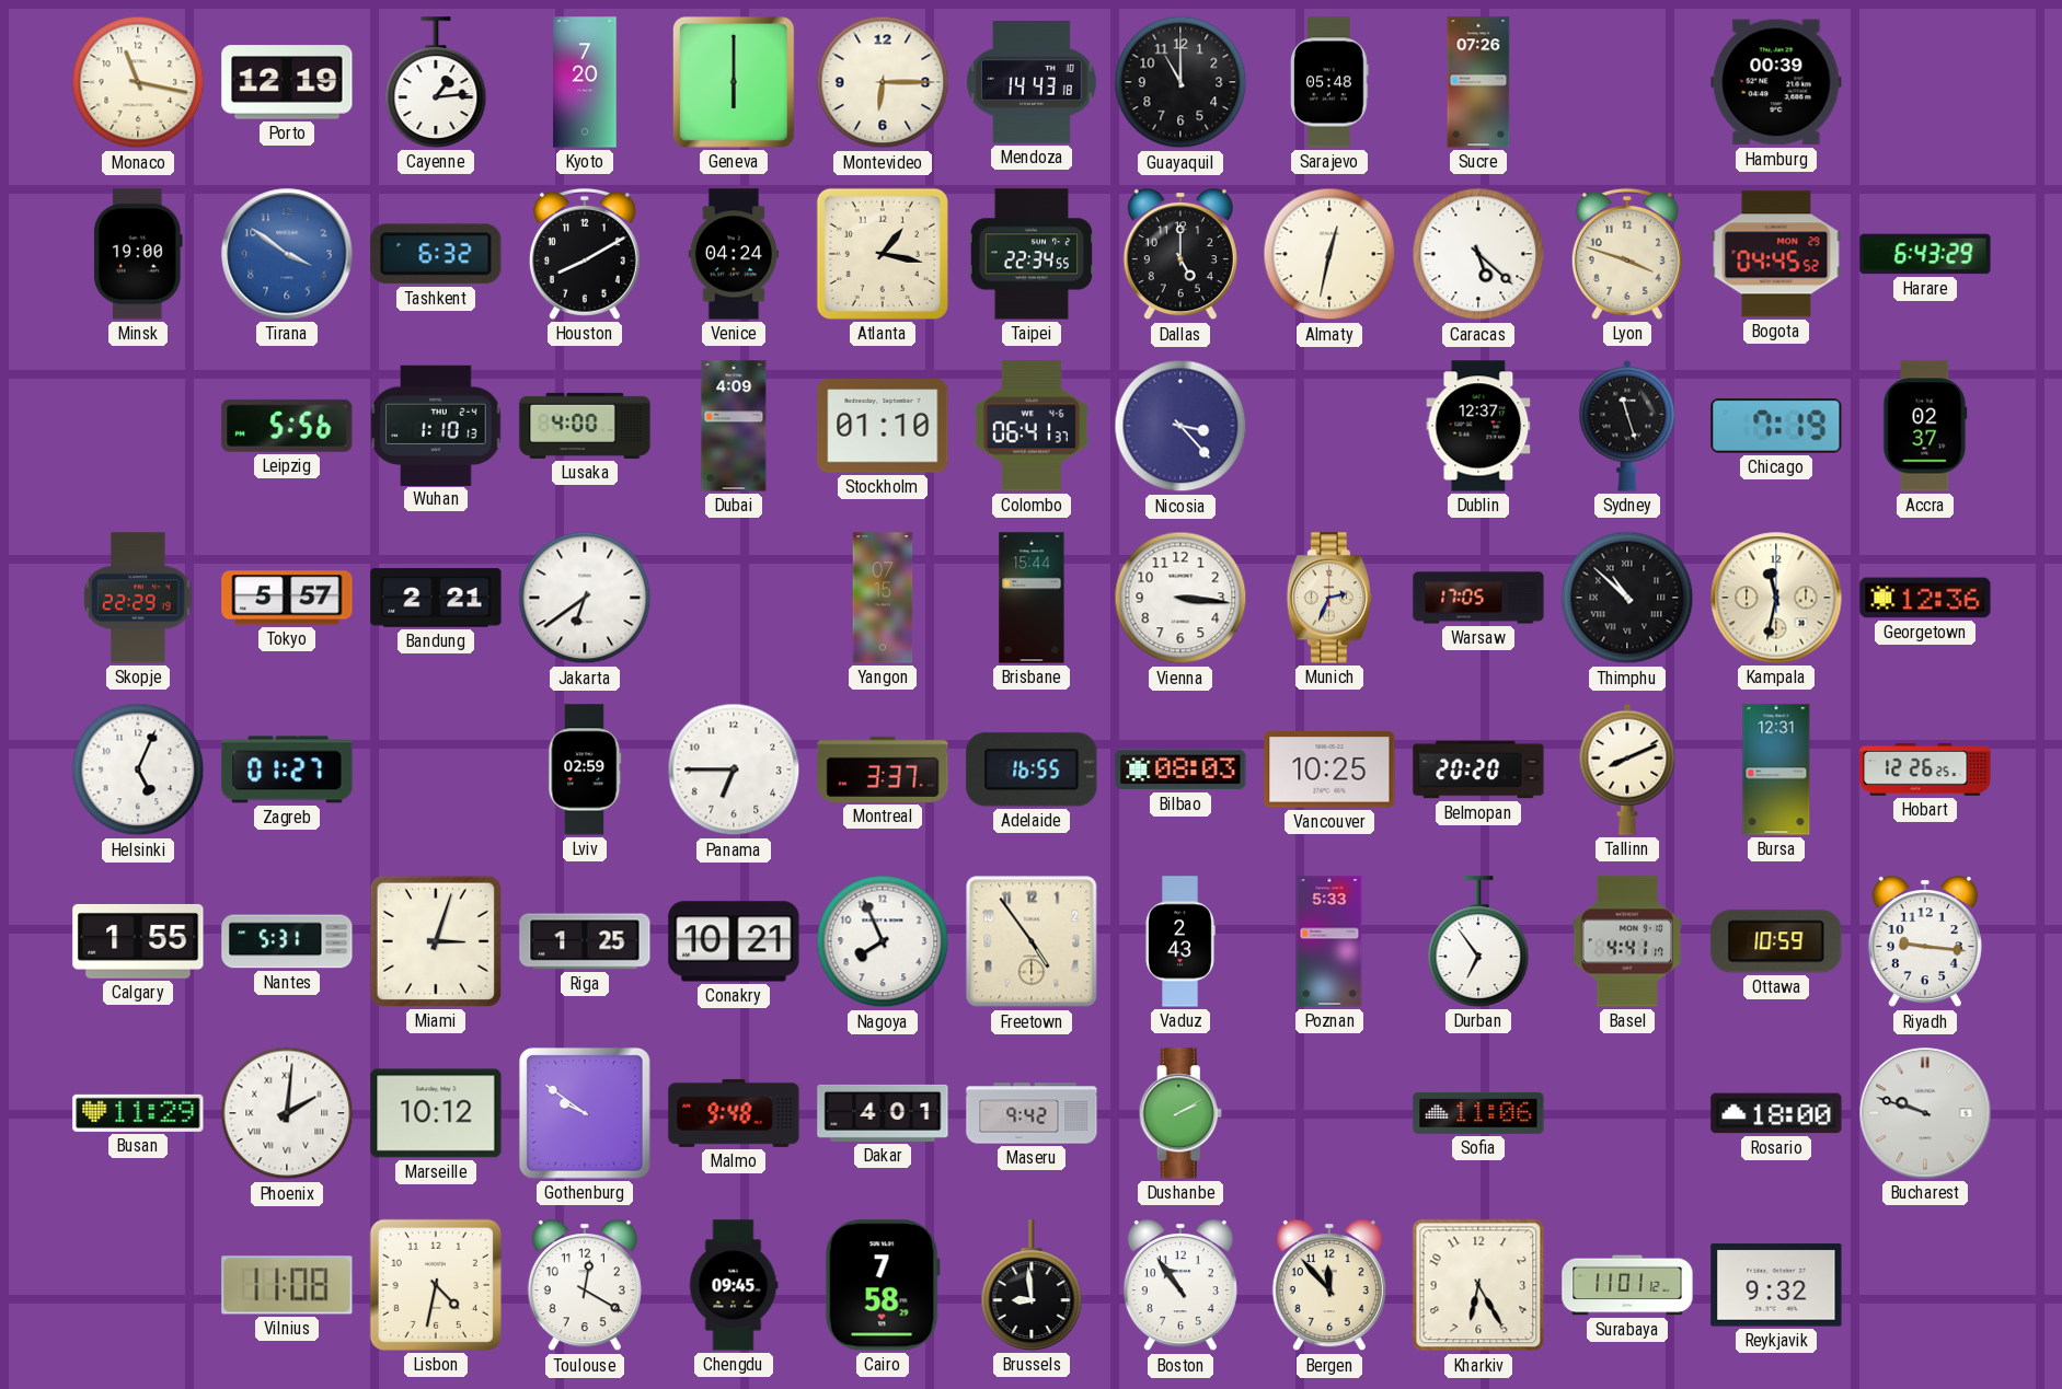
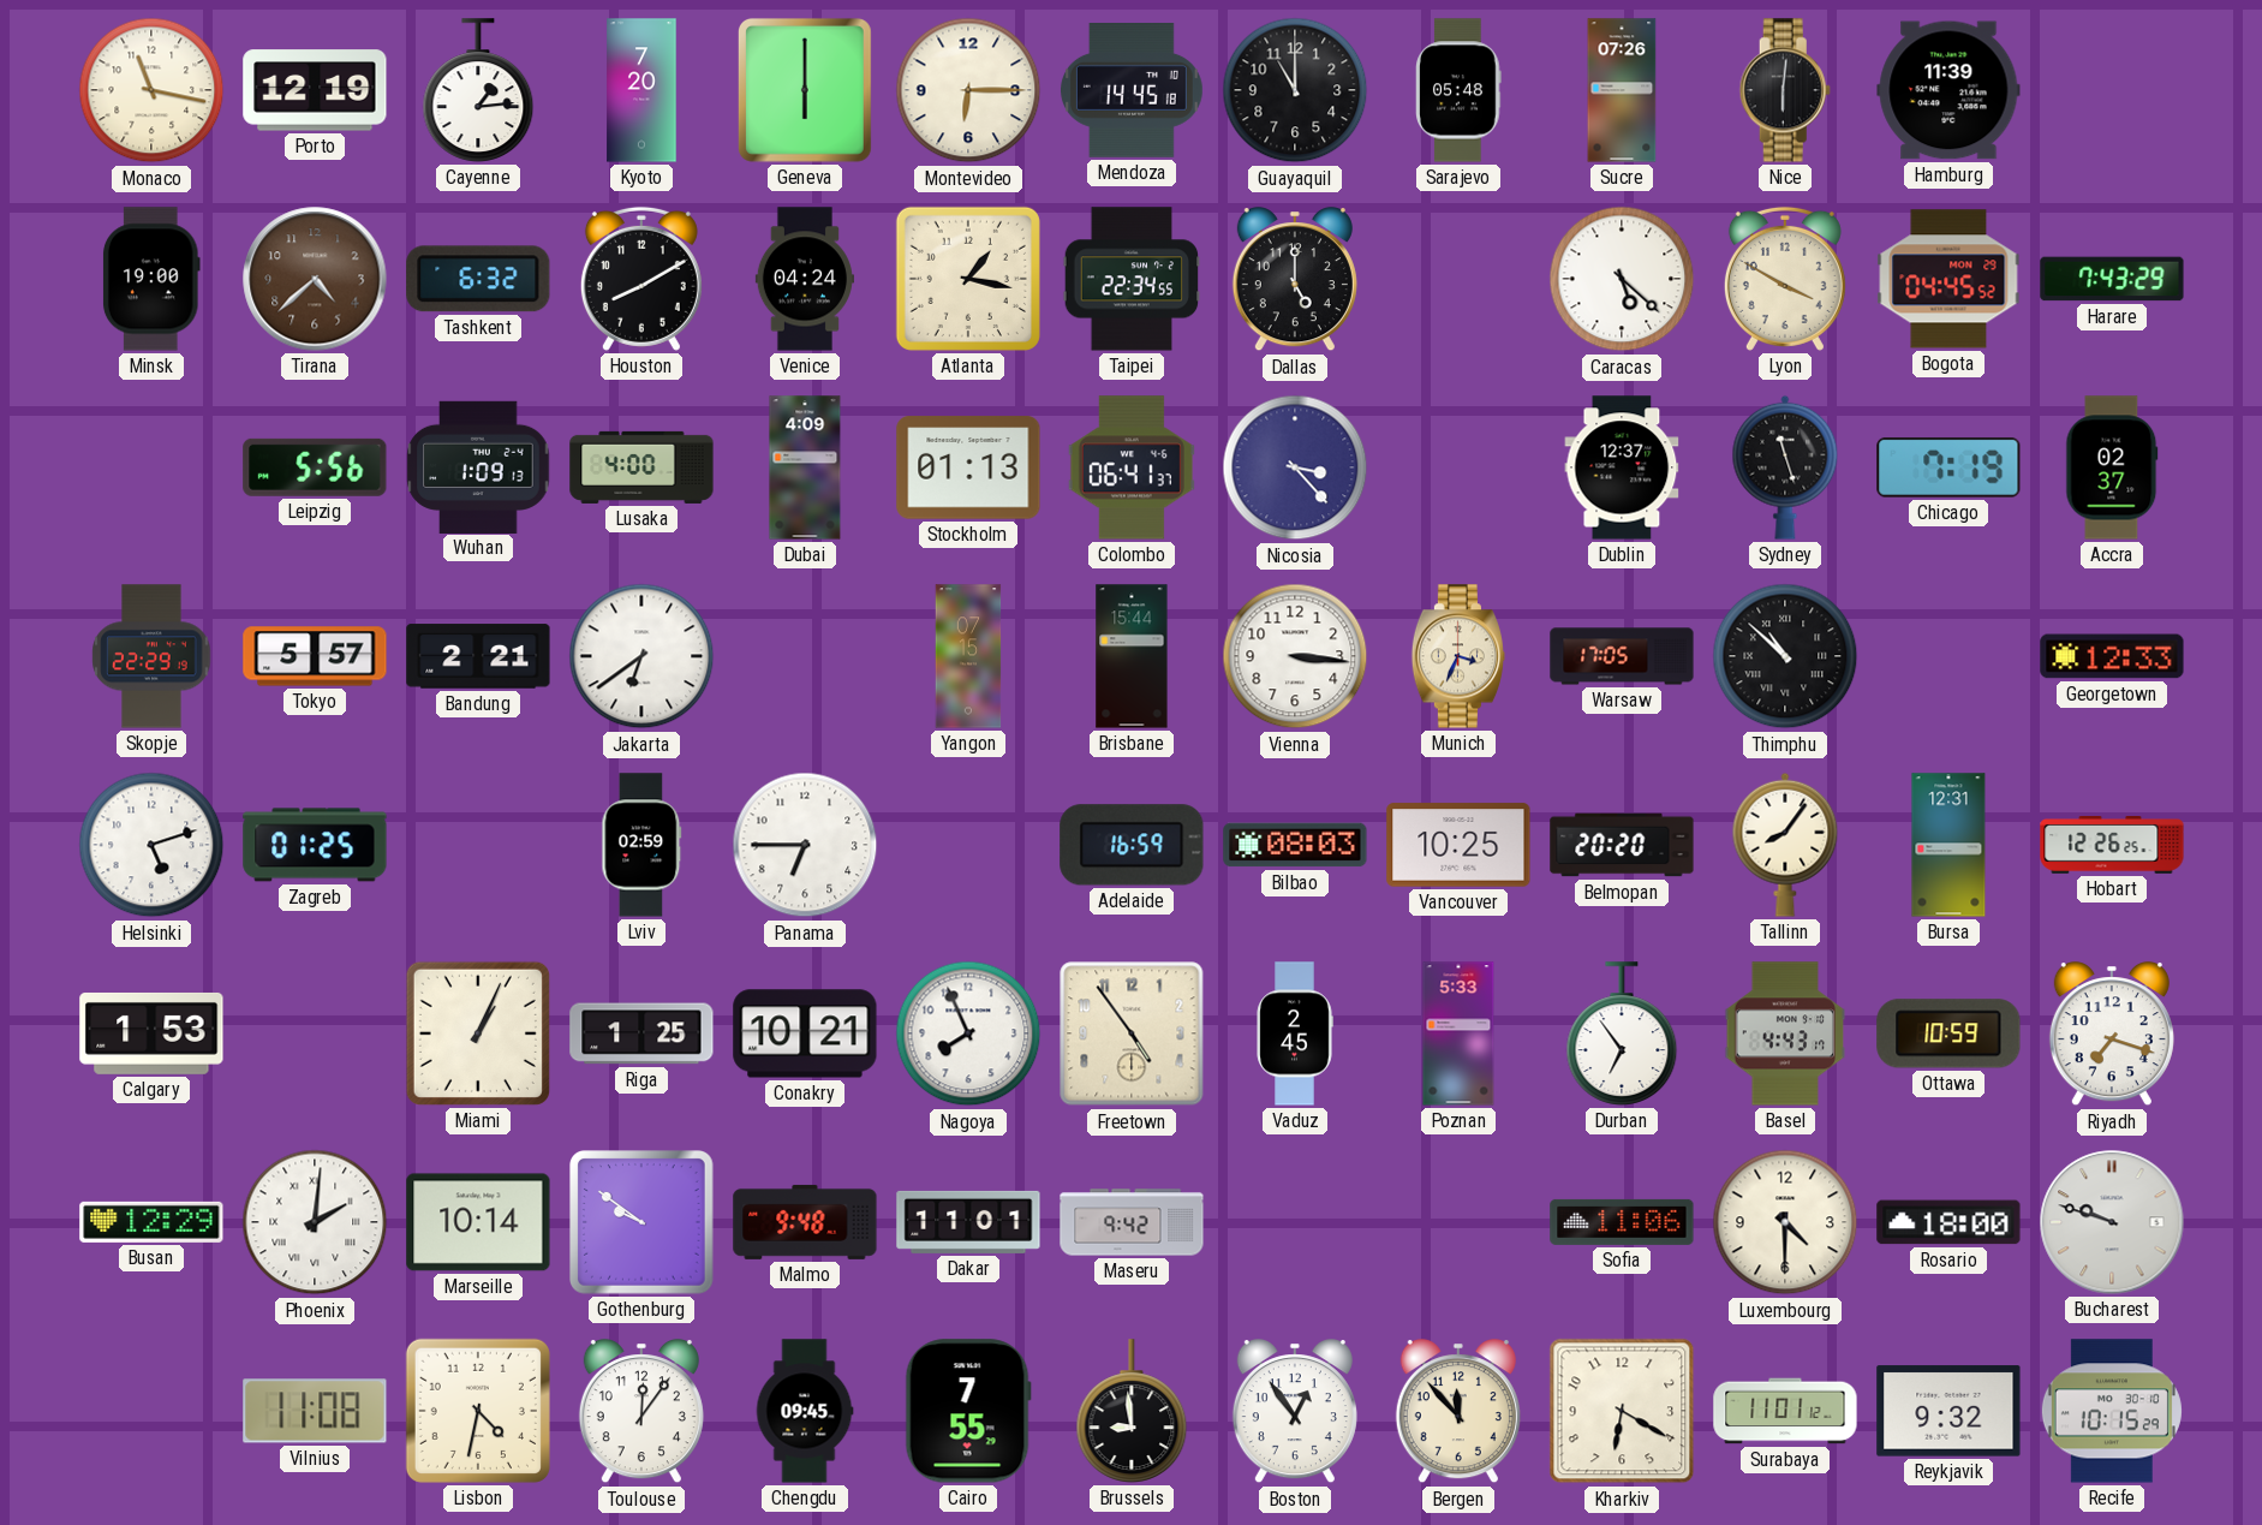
Mendoza: 14:43 -> 14:45 (1132, 91)
Nice: none -> 6:01 (1785, 90)
Hamburg: 00:39 -> 11:39 (1948, 90)
Tirana: 3:51 -> 4:38 (315, 279)
Tirana dial: blue -> brown (315, 279)
Almaty: 12:32 -> none (1329, 254)
Lyon: 3:48 -> 3:50 (1785, 279)
Harare: 6:43 -> 7:43 (2112, 279)
Wuhan: 1:10 -> 1:09 (478, 466)
Stockholm: 01:10 -> 01:13 (968, 467)
Munich: 2:34 -> 3:34 (1458, 656)
Kampala: 11:32 -> none (1776, 598)
Georgetown: 12:36 -> 12:33 (2112, 656)
Helsinki: 5:04 -> 5:12 (151, 845)
Zagreb: 01:27 -> 01:25 (315, 845)
Montreal: 3:37 -> none (883, 769)
Adelaide: 16:55 -> 16:59 (1132, 845)
Tallinn: 8:11 -> 8:06 (1785, 845)
Calgary: 1:55 -> 1:53 (151, 1033)
Nantes: 5:31 -> none (287, 941)
Miami: 3:03 -> 1:04 (478, 1033)
Vaduz: 2:43 -> 2:45 (1295, 1033)
Basel: 4:41 -> 4:43 (1785, 1033)
Riyadh: 9:16 -> 7:18 (2112, 1035)
Busan: 11:29 -> 12:29 (151, 1222)
Marseille: 10:12 -> 10:14 (478, 1222)
Dakar: 4:01 -> 11:01 (968, 1222)
Dushanbe: 2:10 -> none (1180, 1113)
Luxembourg: none -> 4:30 (1785, 1222)
Toulouse: 12:20 -> 12:06 (641, 1412)
Cairo: 7:58 -> 7:55 (968, 1411)
Boston: 10:54 -> 12:54 (1295, 1412)
Kharkiv: 6:25 -> 6:20 (1622, 1411)
Recife: none -> 10:15 (2112, 1411)
